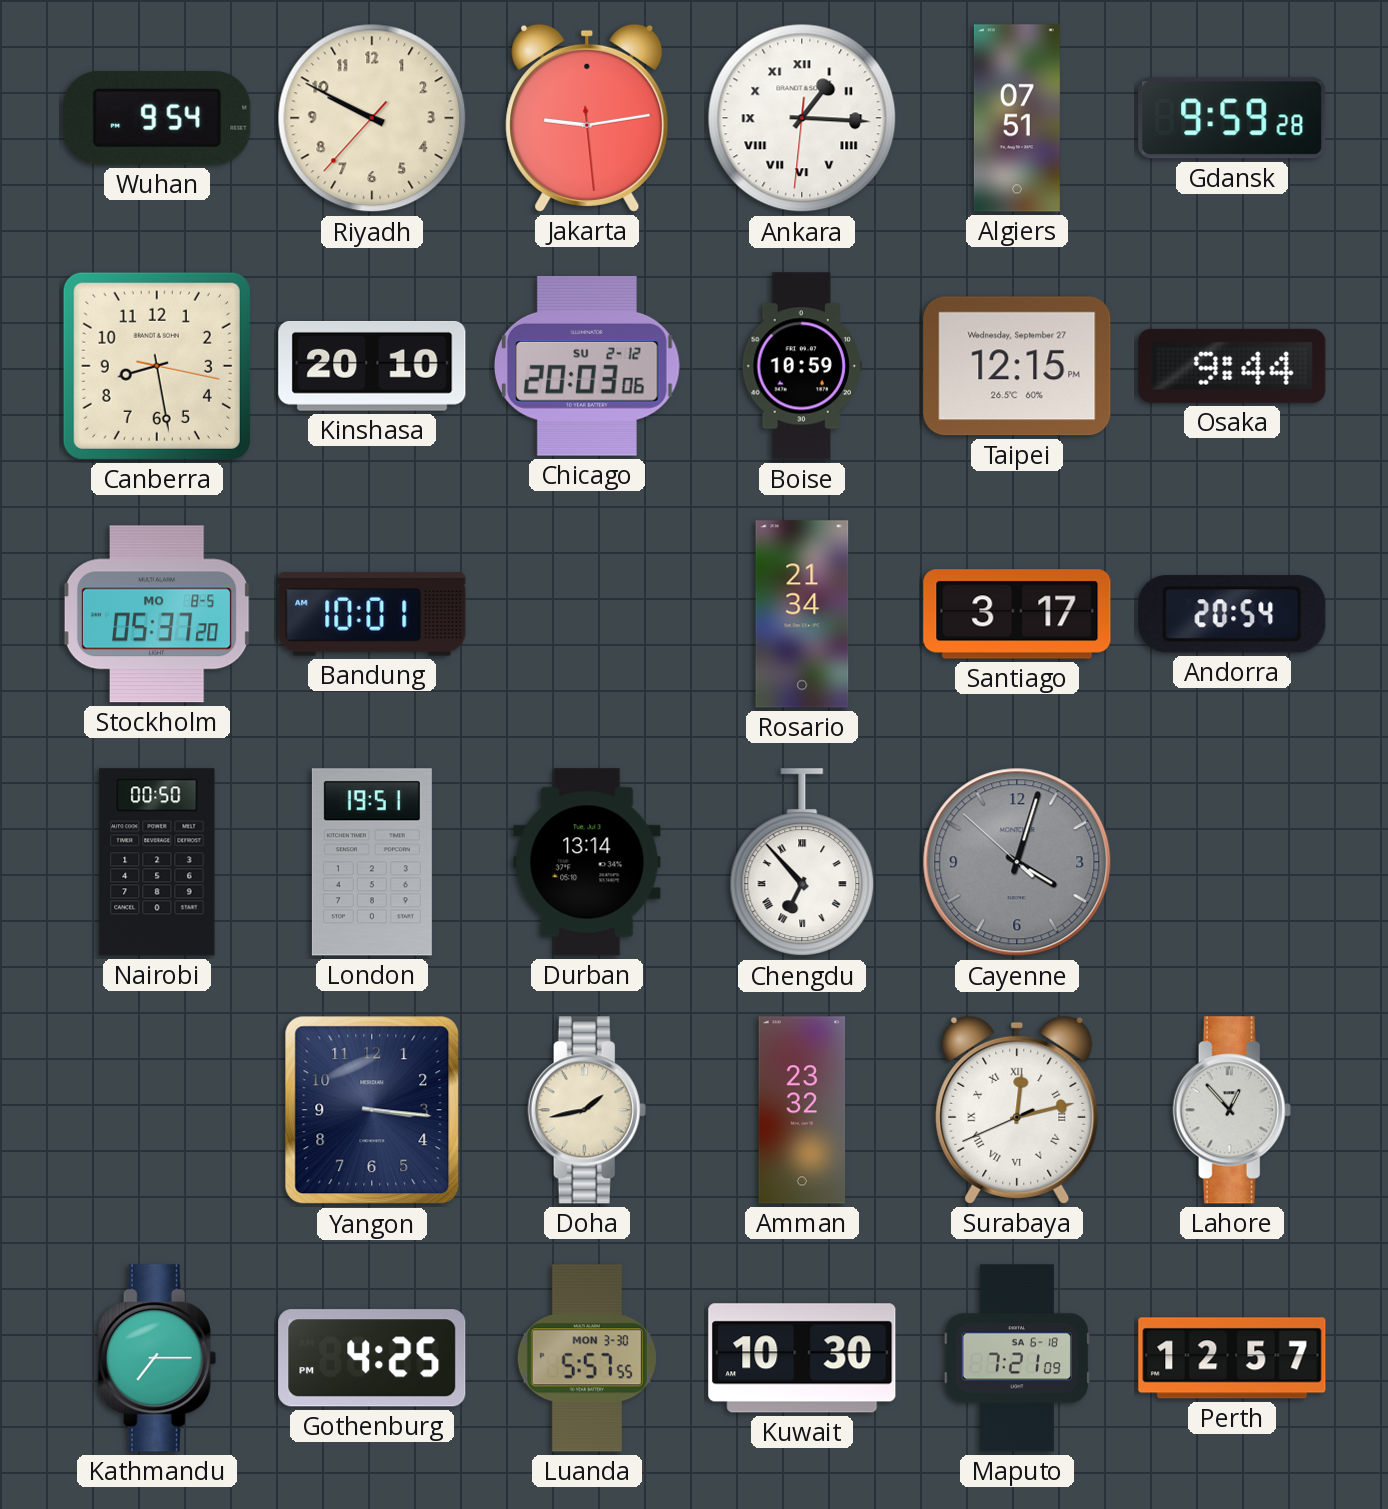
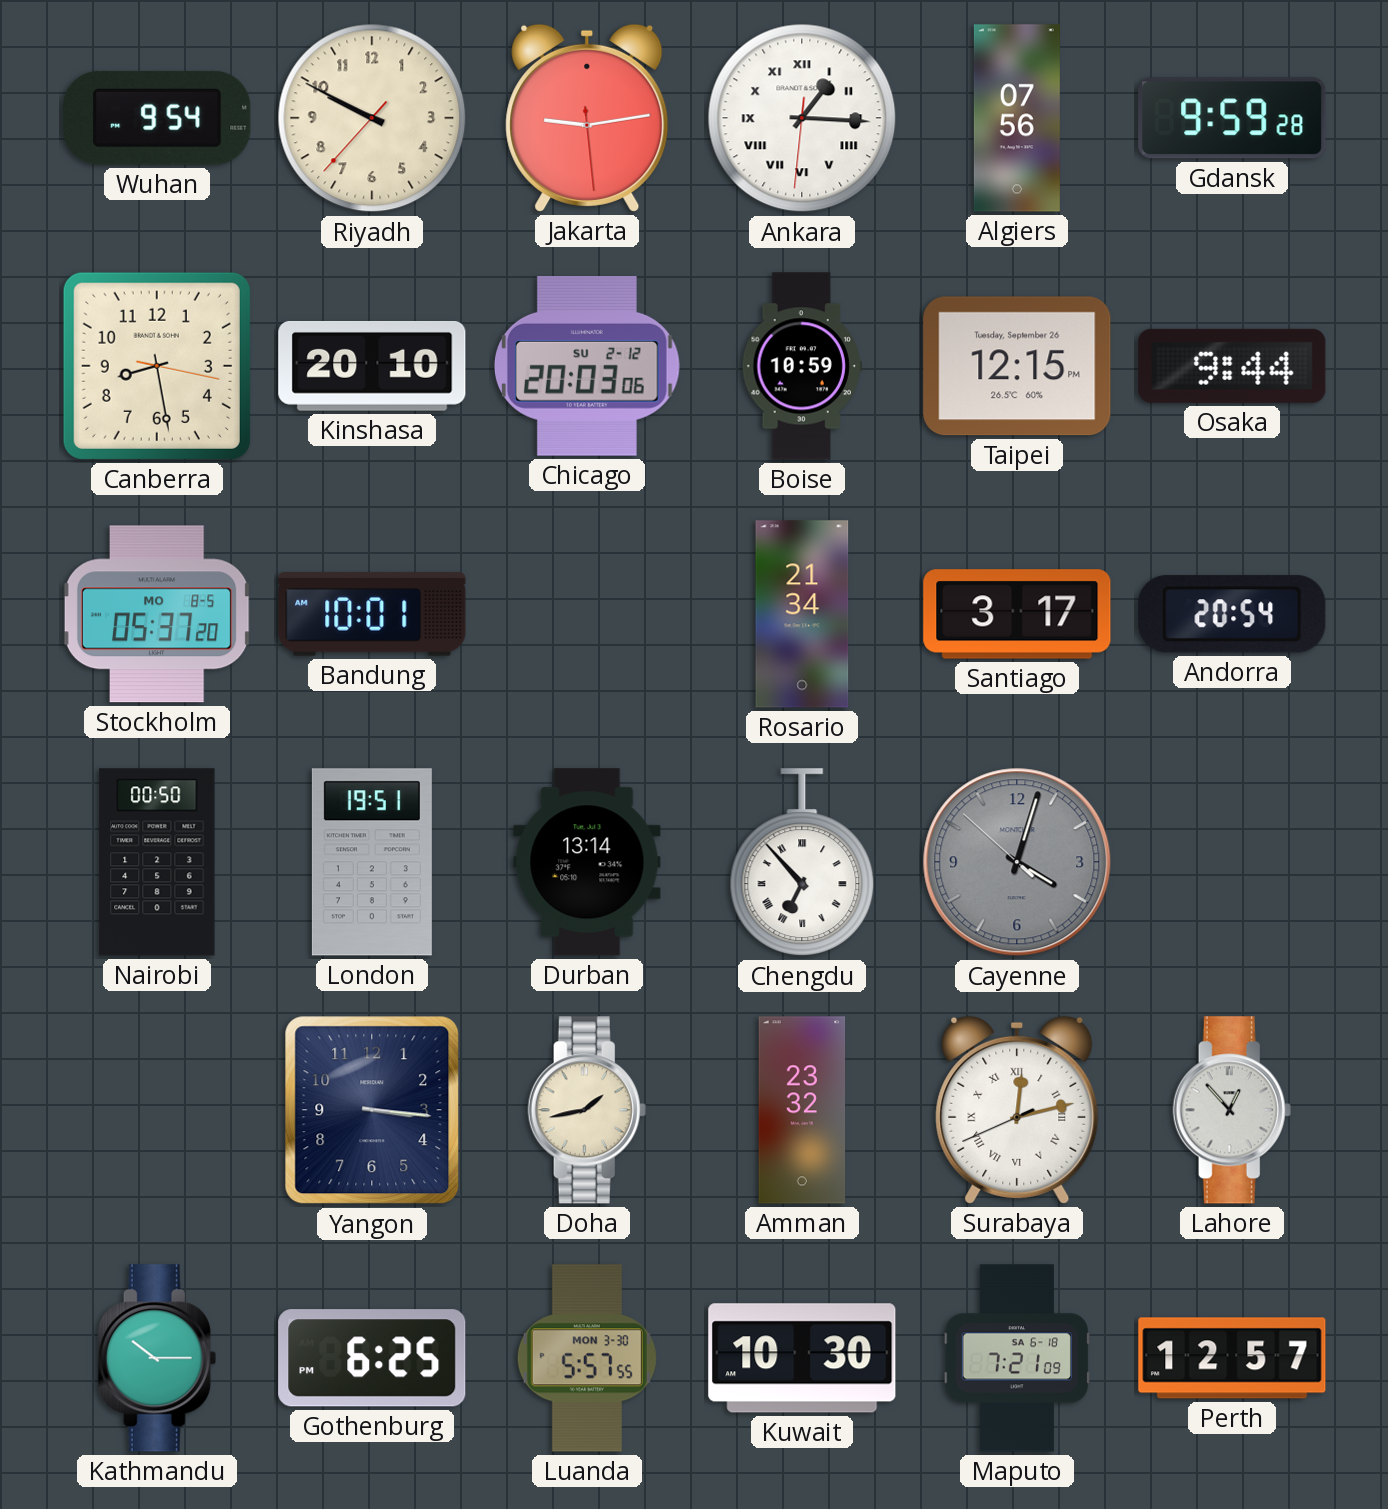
Algiers: 07:51 -> 07:56 (1017, 118)
Taipei date: Wednesday, September 27 -> Tuesday, September 26 (1017, 366)
Kathmandu: 7:15 -> 10:15 (157, 1358)
Gothenburg: 4:25 -> 6:25 (372, 1358)
